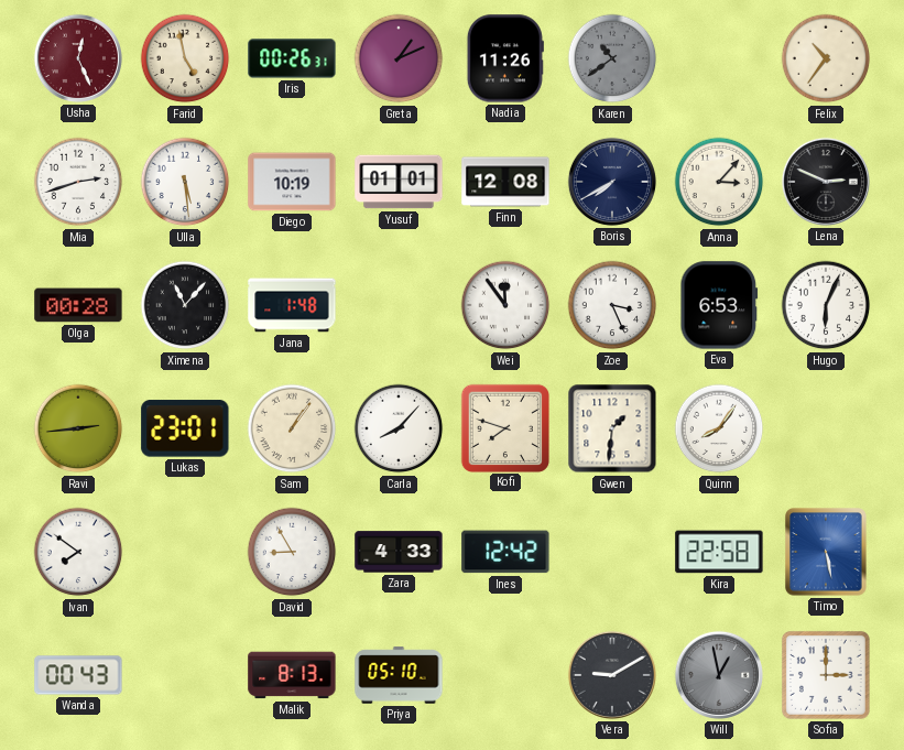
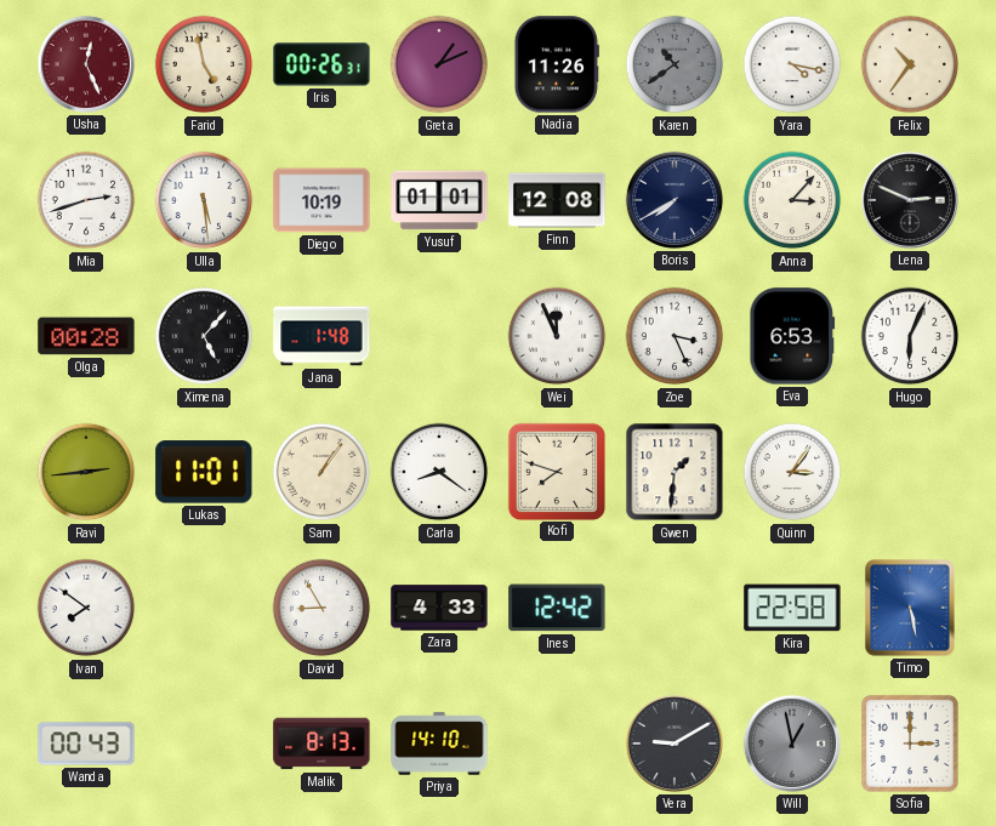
Yara: none -> 4:17 (792, 64)
Ximena: 11:07 -> 5:07 (204, 336)
Wei: 11:54 -> 11:56 (557, 336)
Lukas: 23:01 -> 11:01 (204, 472)
Carla: 8:07 -> 8:21 (439, 472)
Quinn: 8:06 -> 3:06 (792, 472)
Priya: 05:10 -> 14:10 (439, 744)
